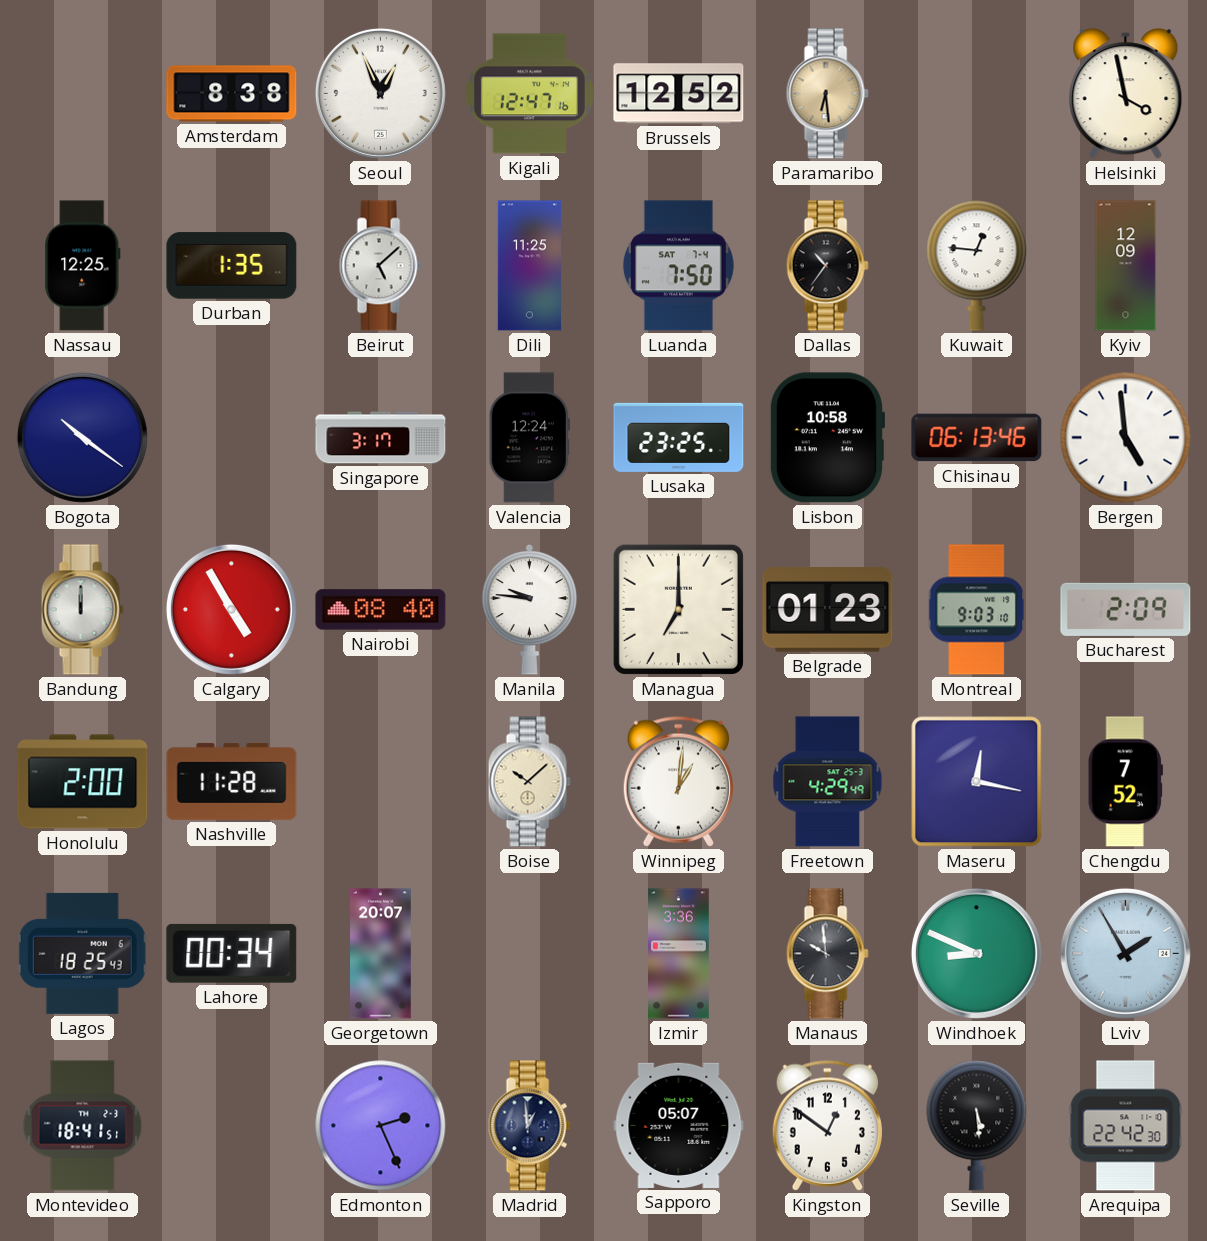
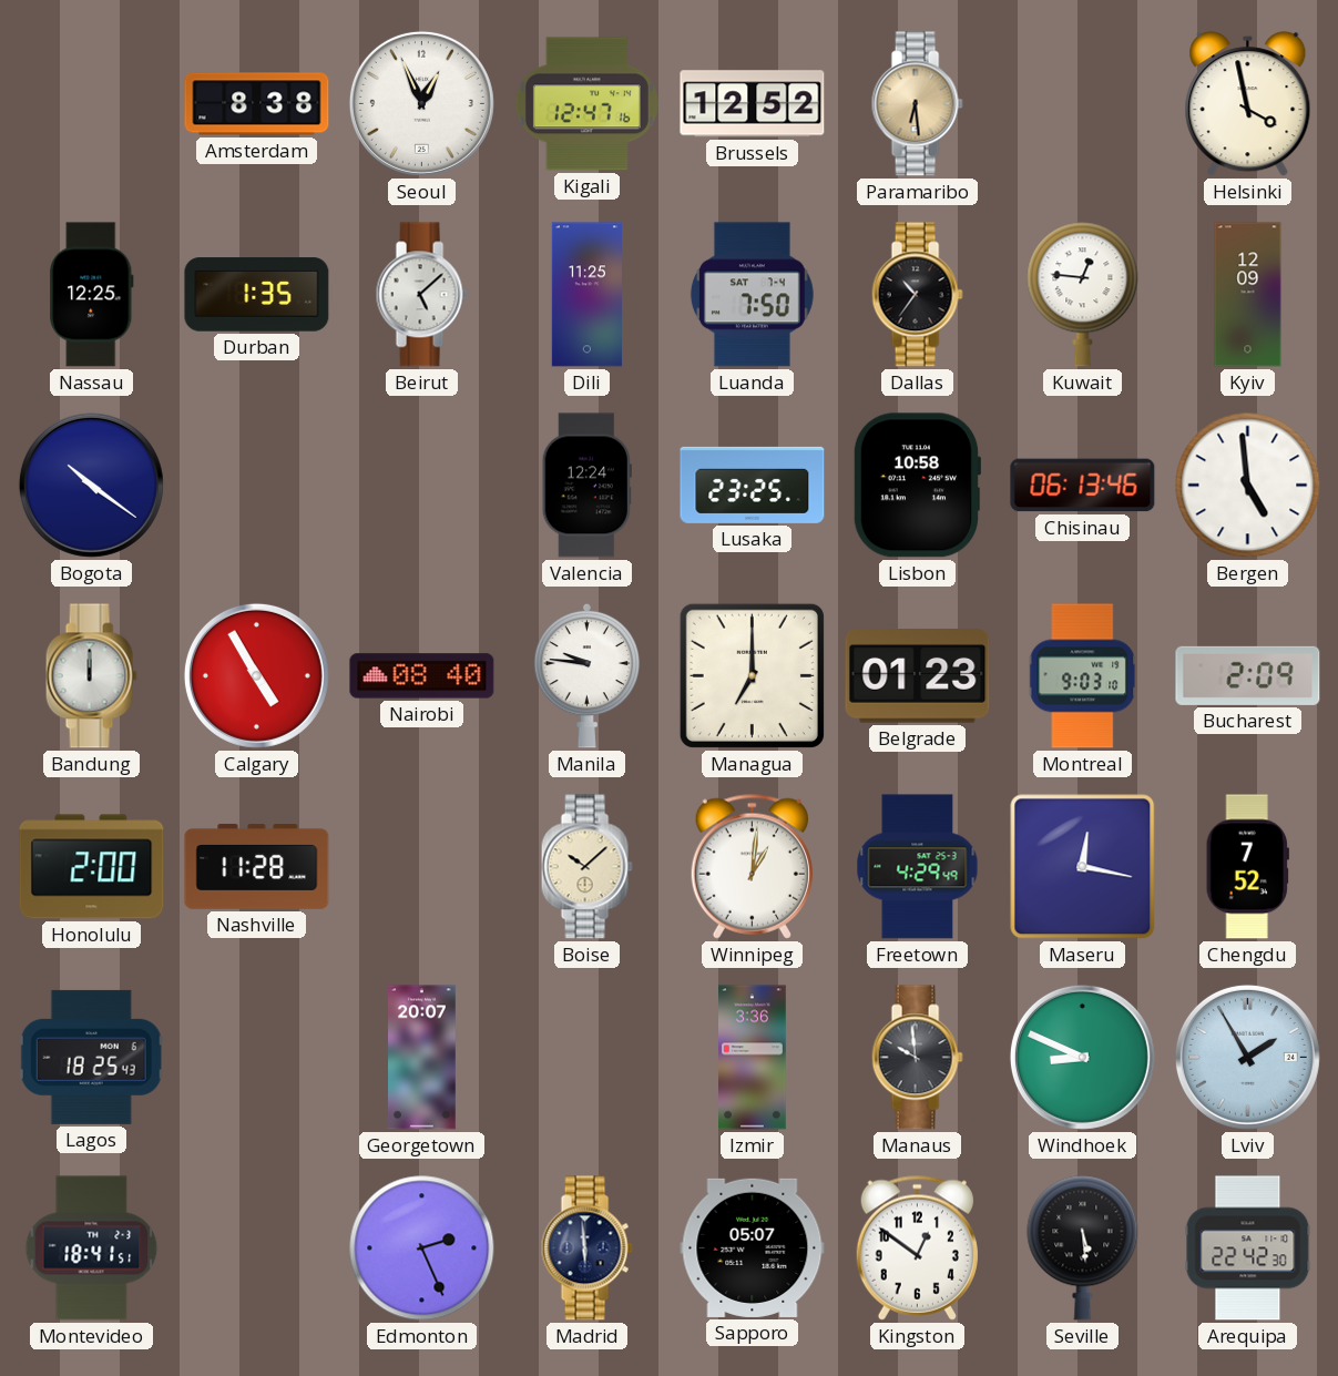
Singapore: 3:17 -> none (381, 438)
Lahore: 00:34 -> none (232, 953)
Madrid: 12:59 -> 5:59 (586, 1248)
